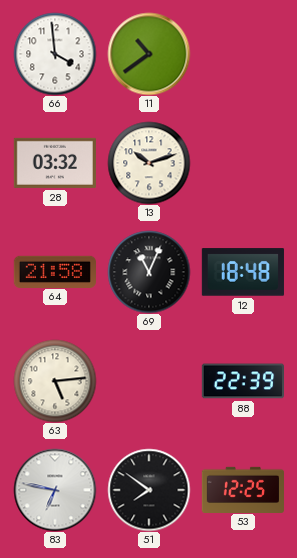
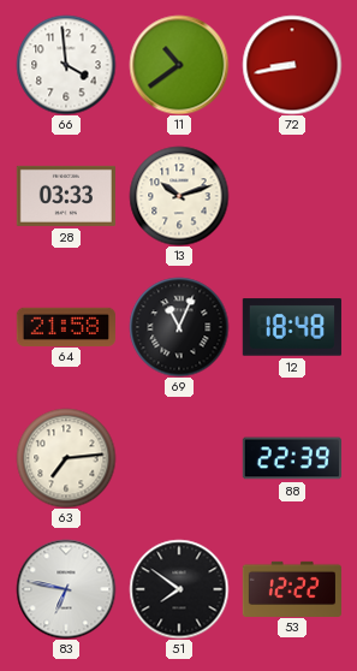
72: none -> 8:43 (292, 65)
28: 03:32 -> 03:33 (66, 196)
63: 5:14 -> 7:14 (66, 458)
53: 12:25 -> 12:22 (291, 588)
